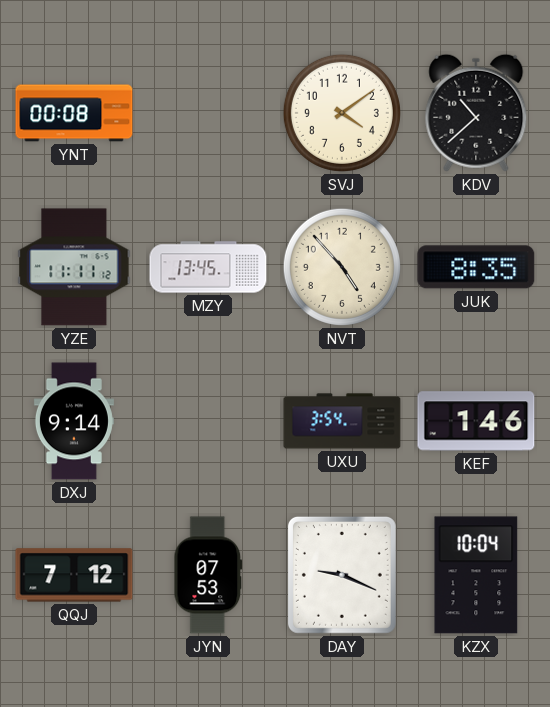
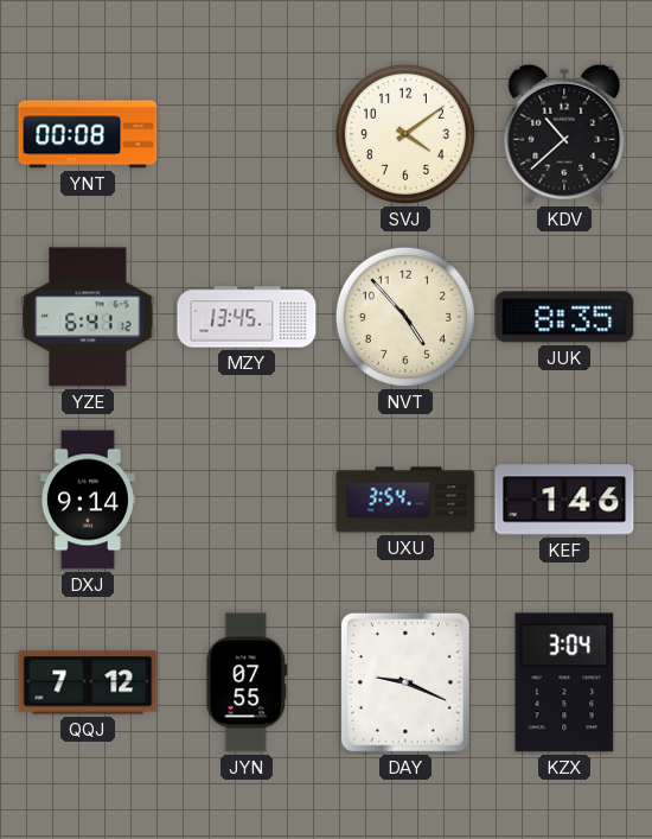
YZE: 11:11 -> 6:41 (88, 317)
JYN: 07:53 -> 07:55 (247, 682)
KZX: 10:04 -> 3:04 (564, 682)
